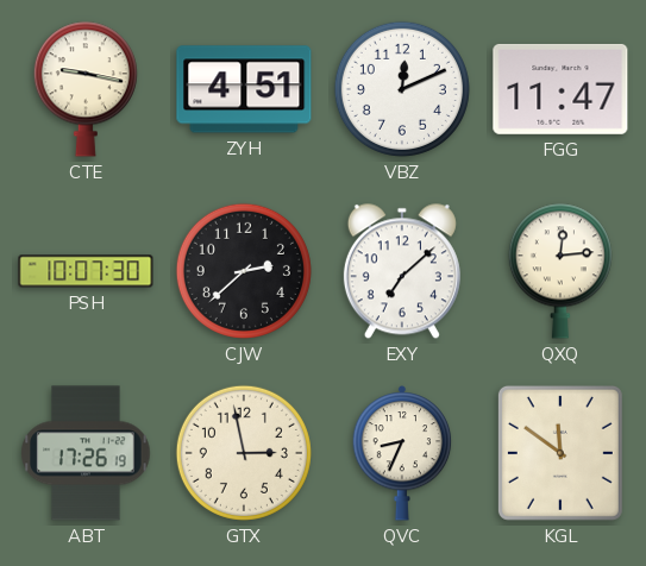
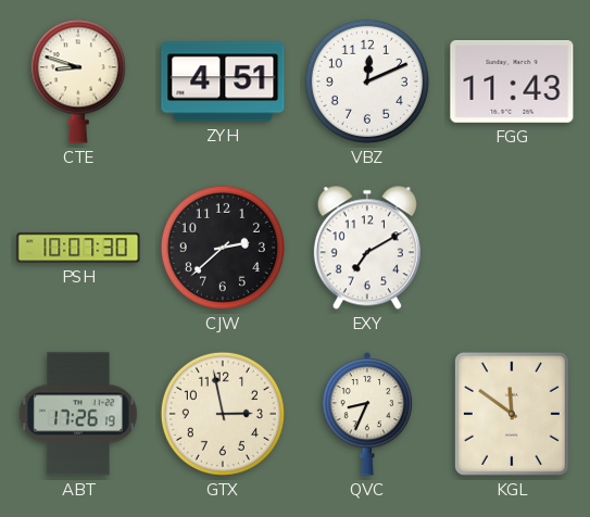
CTE: 9:17 -> 8:48 (78, 81)
FGG: 11:47 -> 11:43 (512, 81)
EXY: 7:08 -> 7:10 (367, 248)
QXQ: 12:14 -> none (560, 271)
